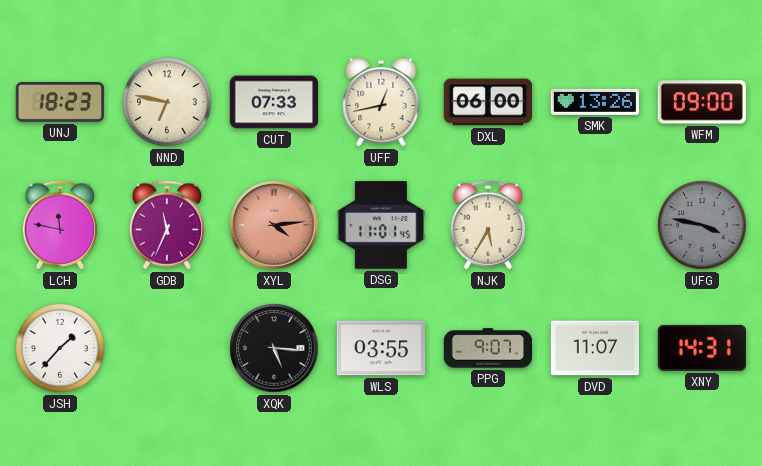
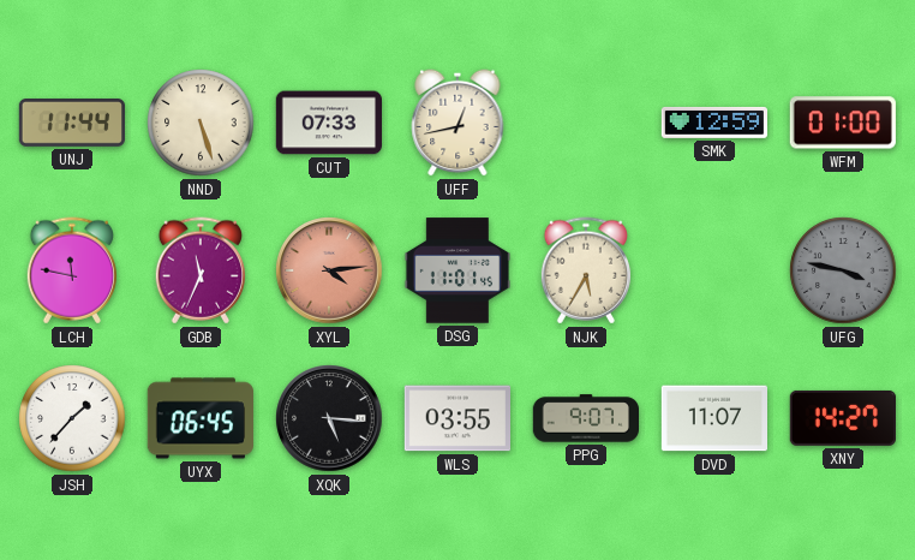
UNJ: 18:23 -> 11:44 (71, 124)
NND: 6:47 -> 5:27 (201, 123)
DXL: 06:00 -> none (487, 102)
SMK: 13:26 -> 12:59 (713, 123)
WFM: 09:00 -> 01:00 (843, 123)
UYX: none -> 06:45 (201, 418)
XNY: 14:31 -> 14:27 (843, 418)
